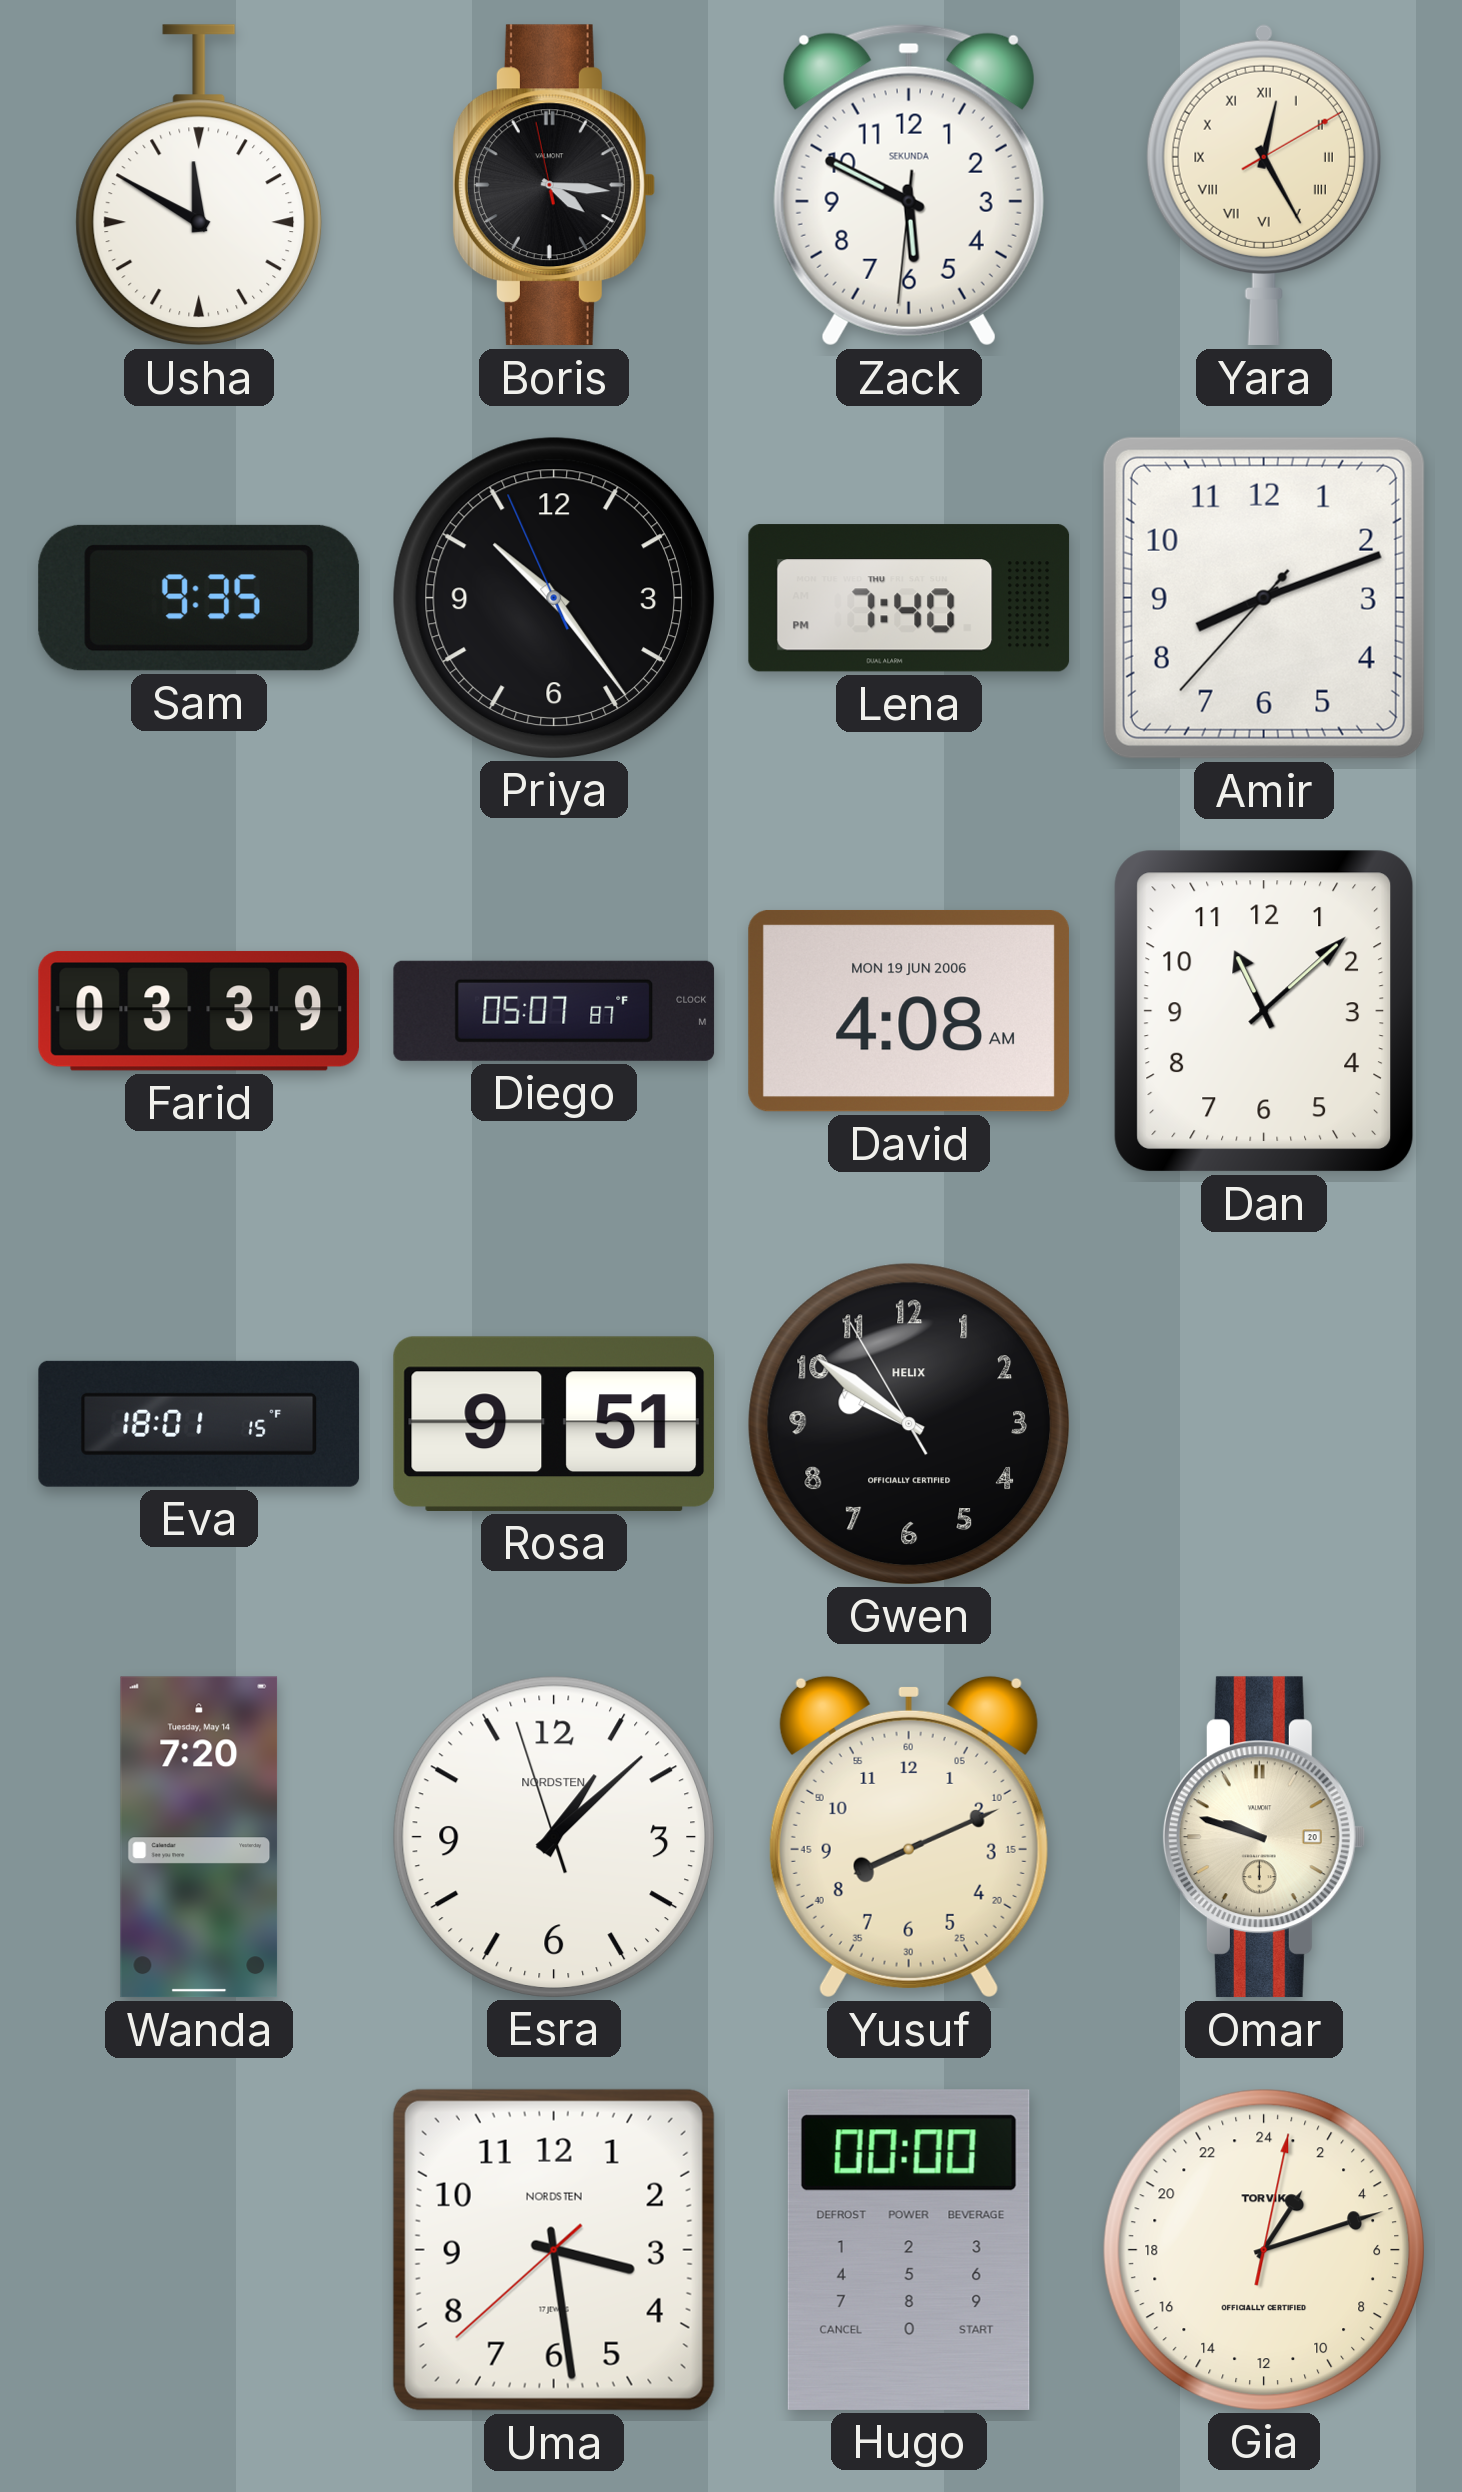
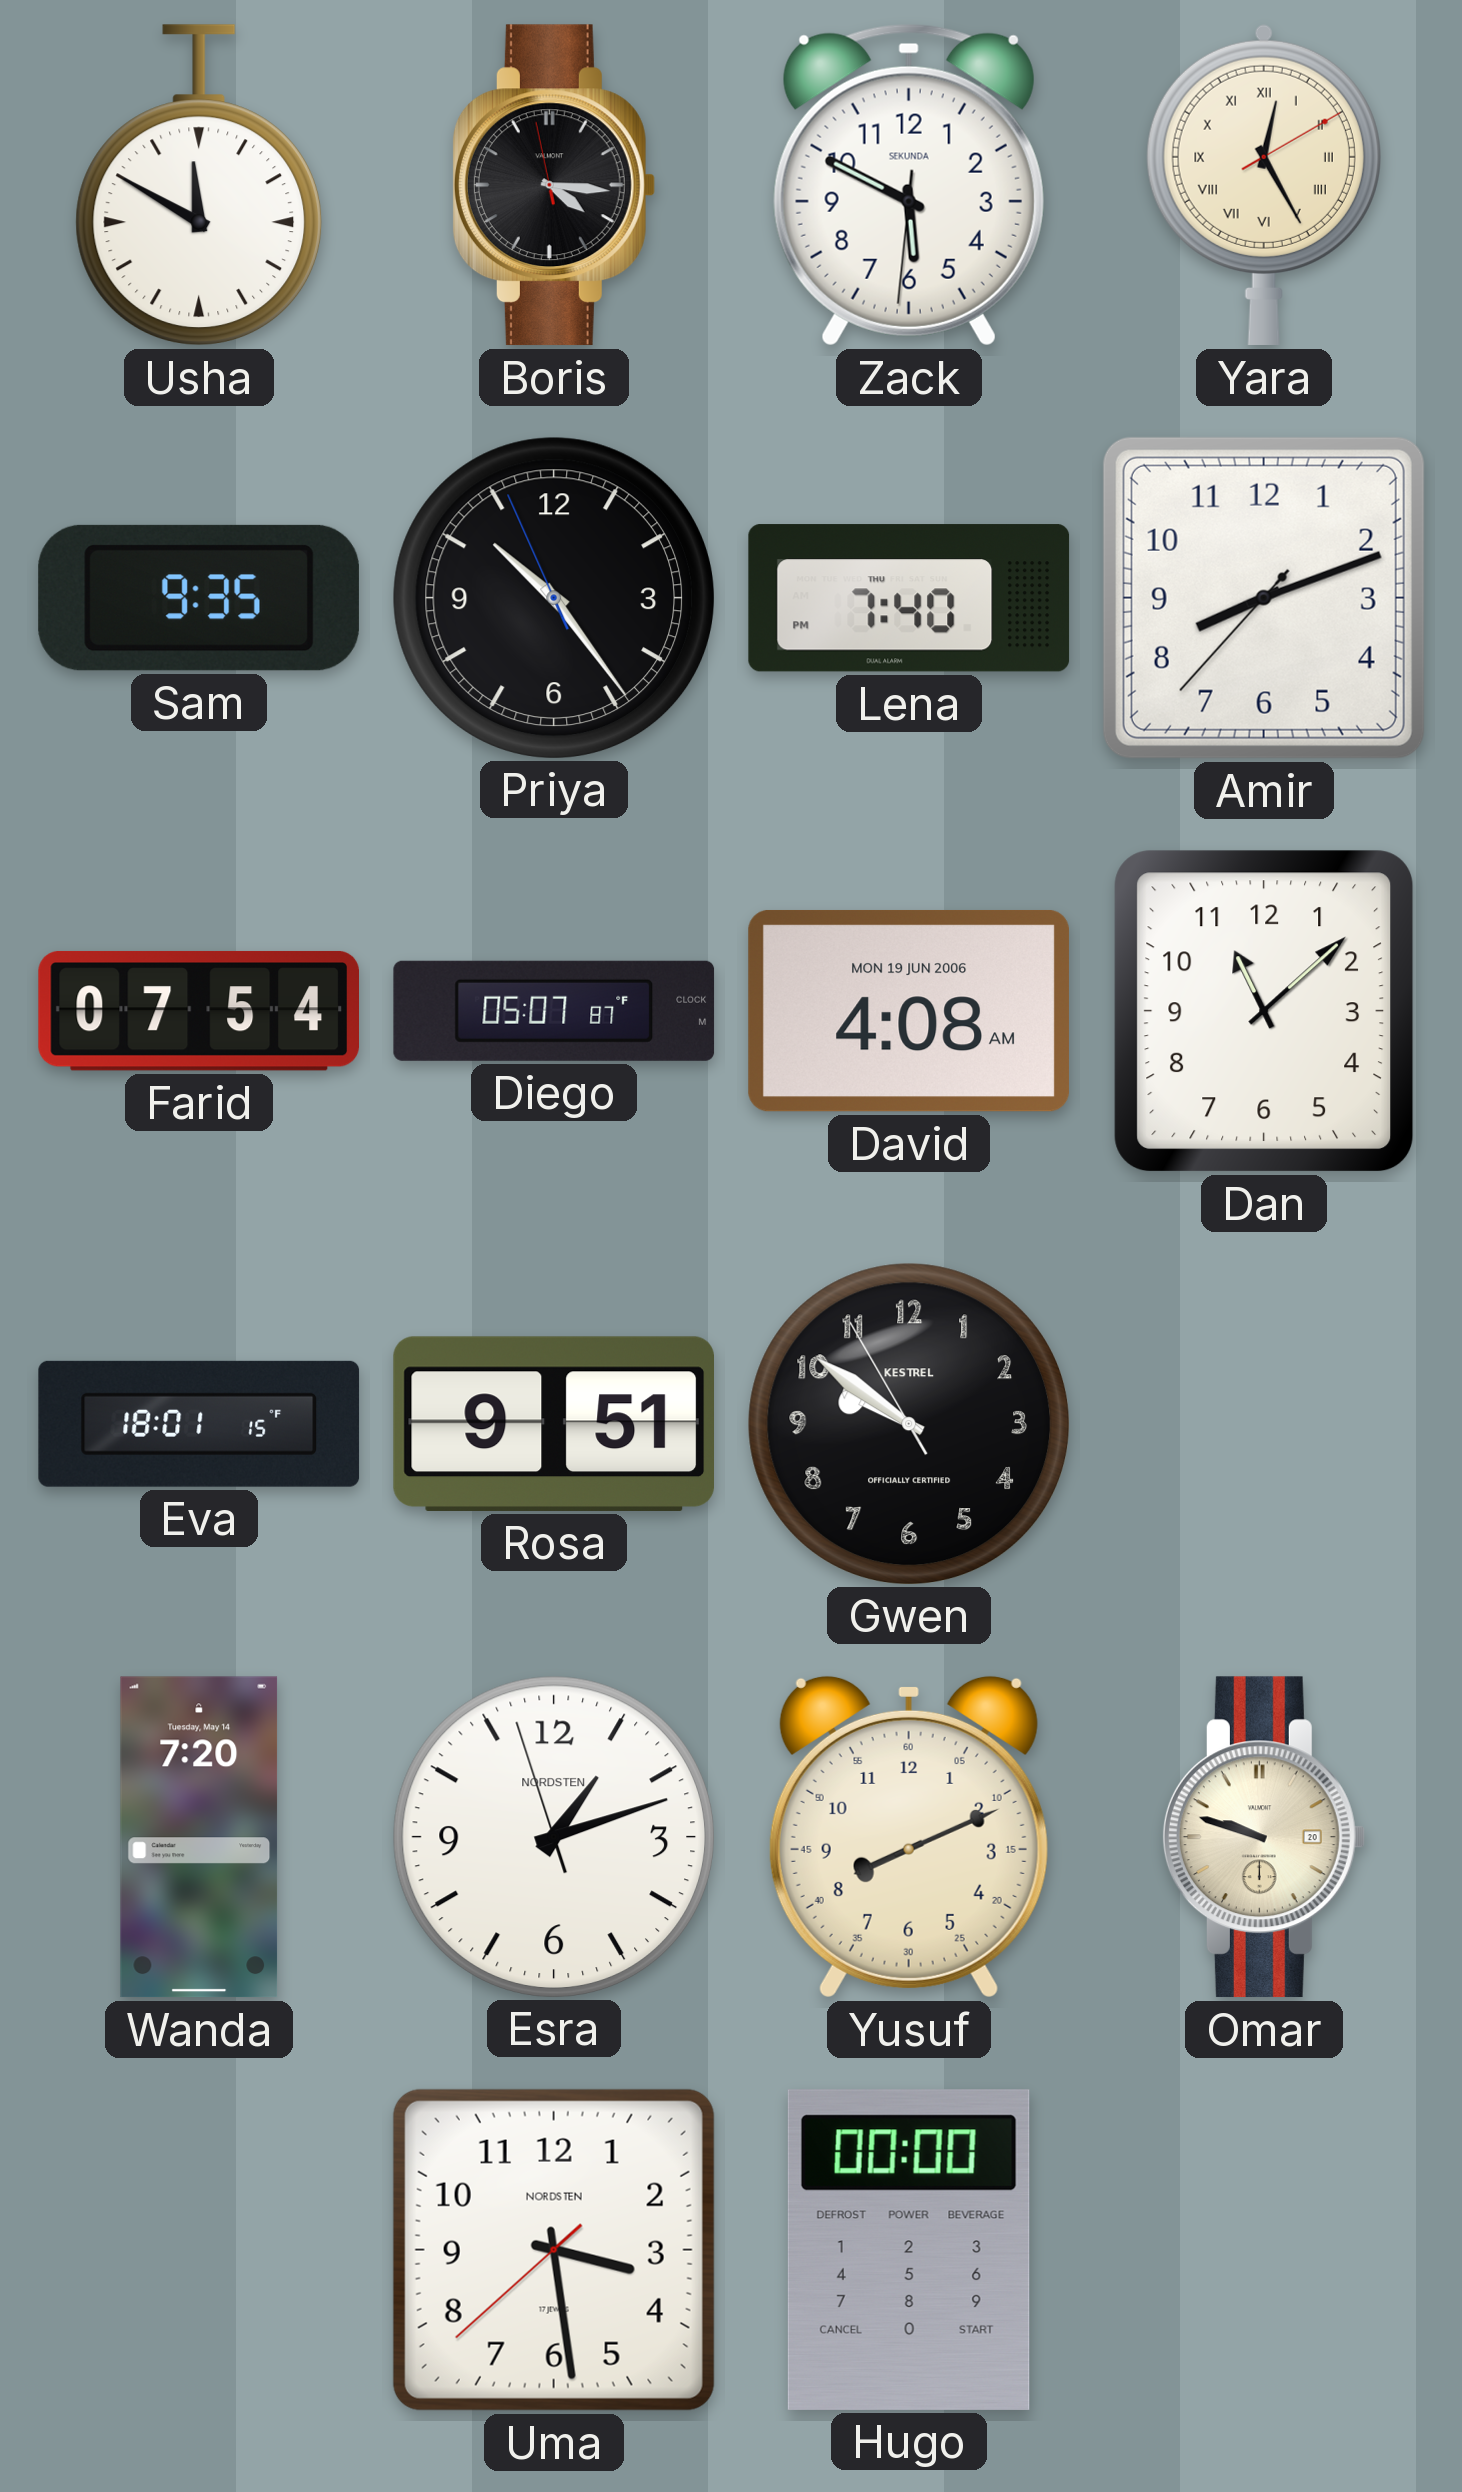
Farid: 03:39 -> 07:54 (198, 1011)
Gwen brand: HELIX -> KESTREL (908, 1423)
Esra: 1:07 -> 1:11 (553, 1836)
Gia: 2:12 -> none (1263, 2249)
